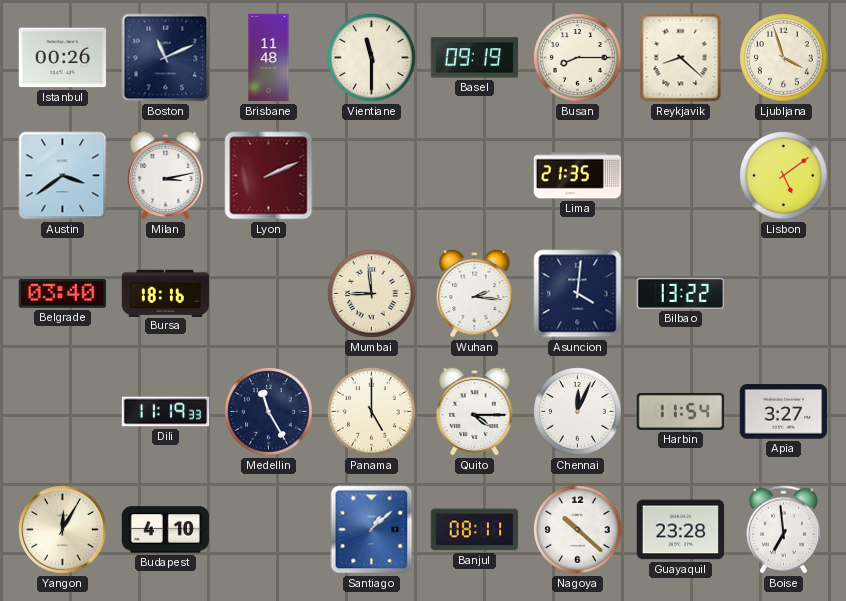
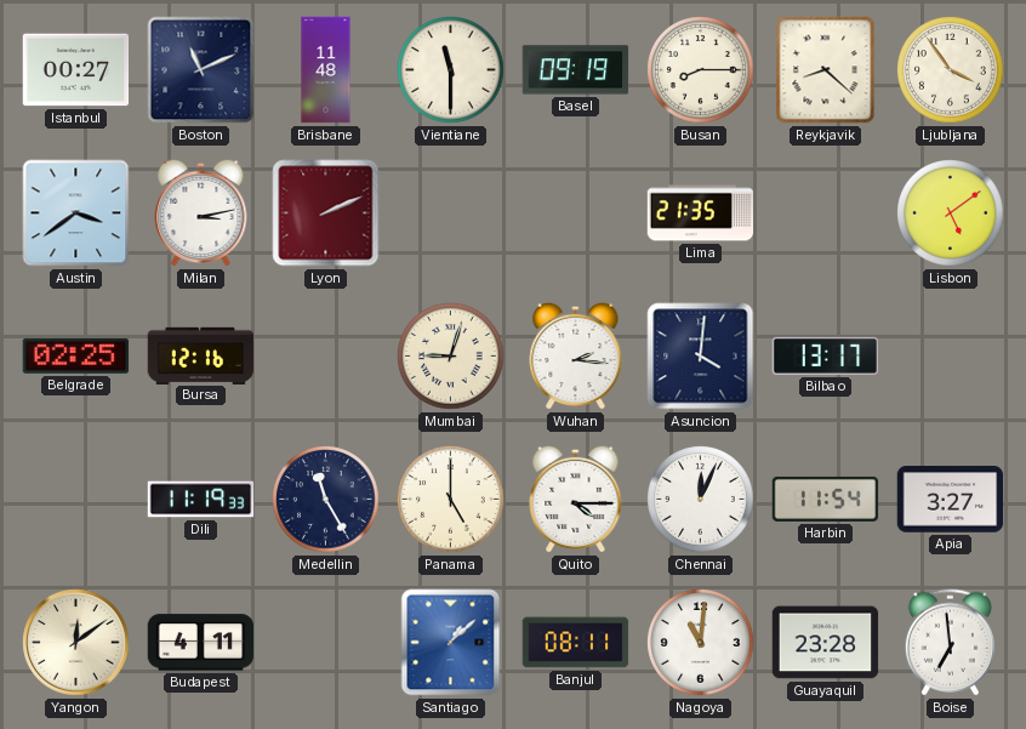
Istanbul: 00:26 -> 00:27 (76, 70)
Ljubljana: 3:57 -> 3:54 (951, 70)
Belgrade: 03:40 -> 02:25 (76, 355)
Bursa: 18:16 -> 12:16 (201, 355)
Mumbai: 8:59 -> 9:03 (451, 357)
Bilbao: 13:22 -> 13:17 (826, 355)
Yangon: 12:05 -> 12:09 (76, 643)
Budapest: 4:10 -> 4:11 (201, 643)
Nagoya: 10:22 -> 11:01 (701, 643)
